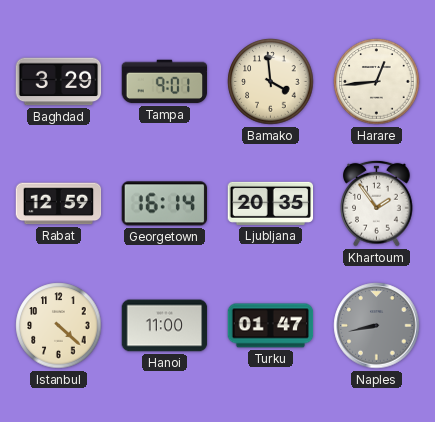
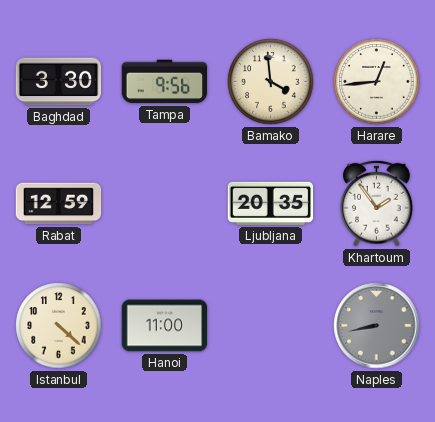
Baghdad: 3:29 -> 3:30 (59, 82)
Tampa: 9:01 -> 9:56 (165, 82)
Georgetown: 16:14 -> none (164, 204)
Turku: 01:47 -> none (271, 326)
